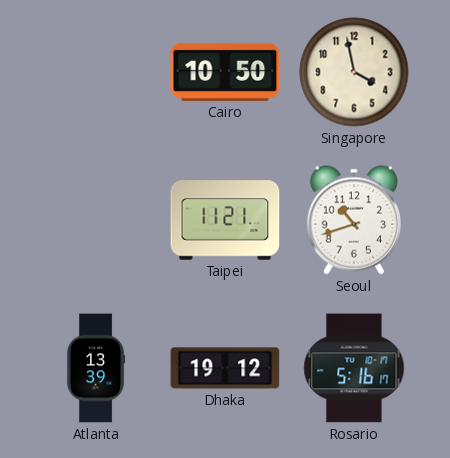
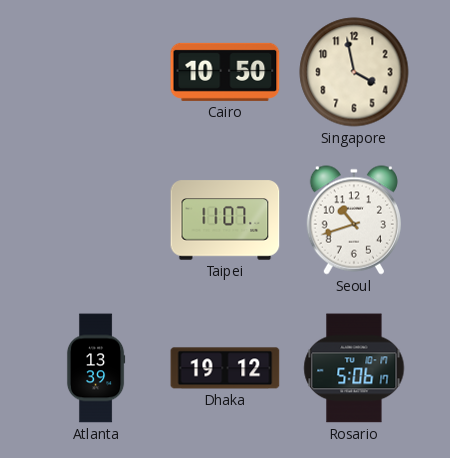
Taipei: 11:21 -> 11:07 (225, 220)
Rosario: 5:16 -> 5:06 (354, 368)
